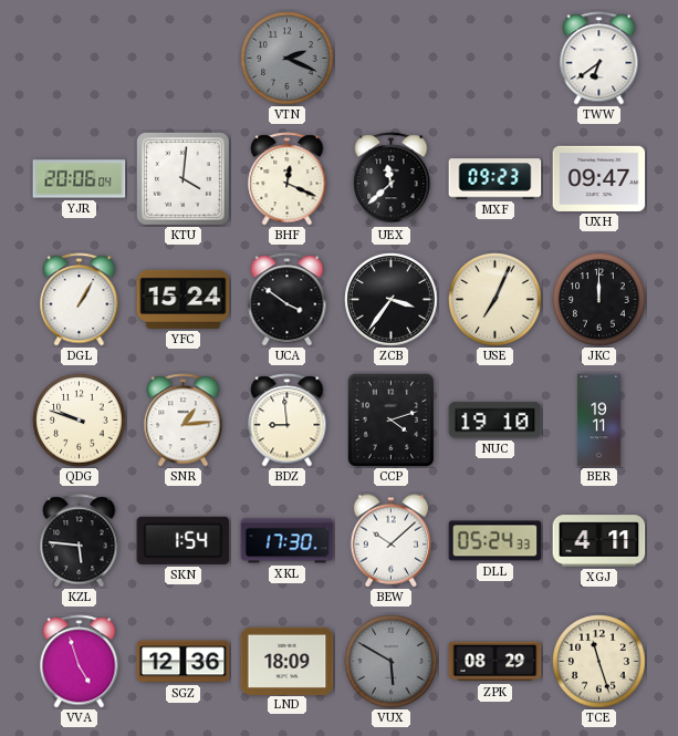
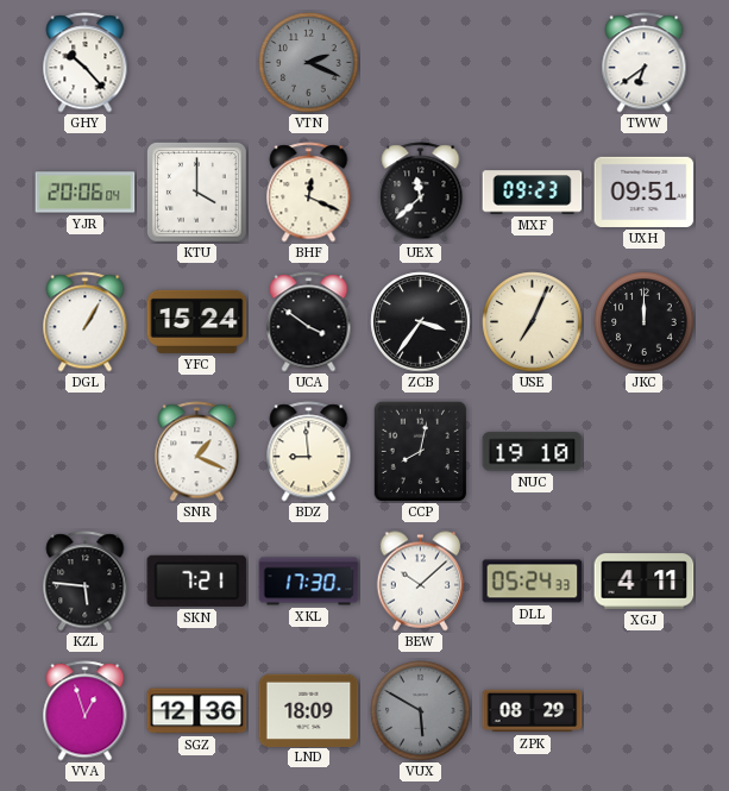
GHY: none -> 10:23 (86, 63)
KTU: 4:01 -> 4:00 (196, 192)
UXH: 09:47 -> 09:51 (645, 192)
QDG: 9:48 -> none (80, 421)
SNR: 1:14 -> 1:19 (197, 452)
CCP: 4:12 -> 8:02 (420, 451)
BER: 19:11 -> none (598, 421)
SKN: 1:54 -> 7:21 (197, 580)
VVA: 4:57 -> 12:57 (86, 711)
TCE: 11:27 -> none (599, 662)
